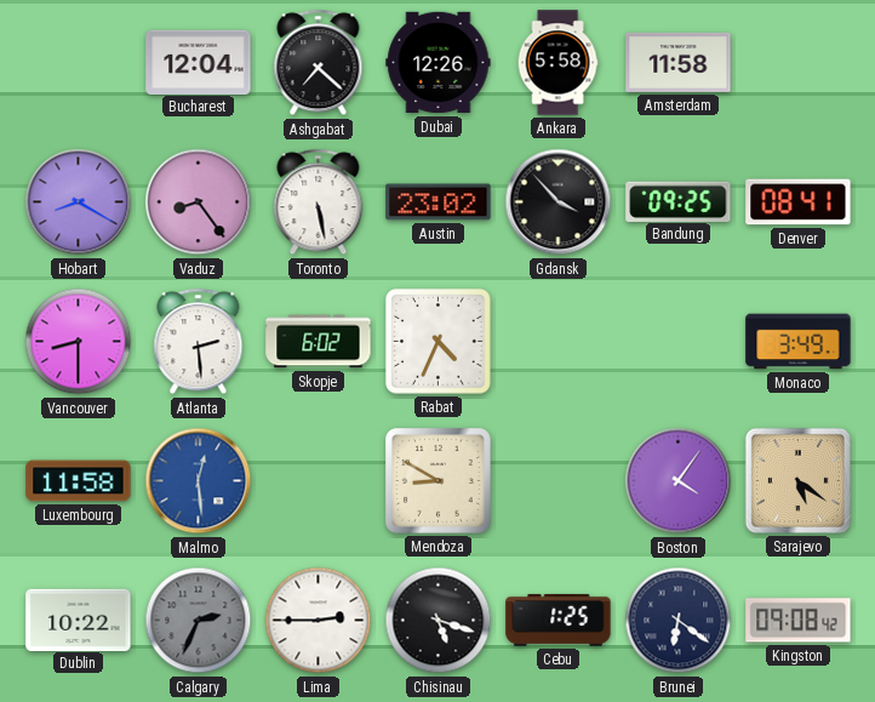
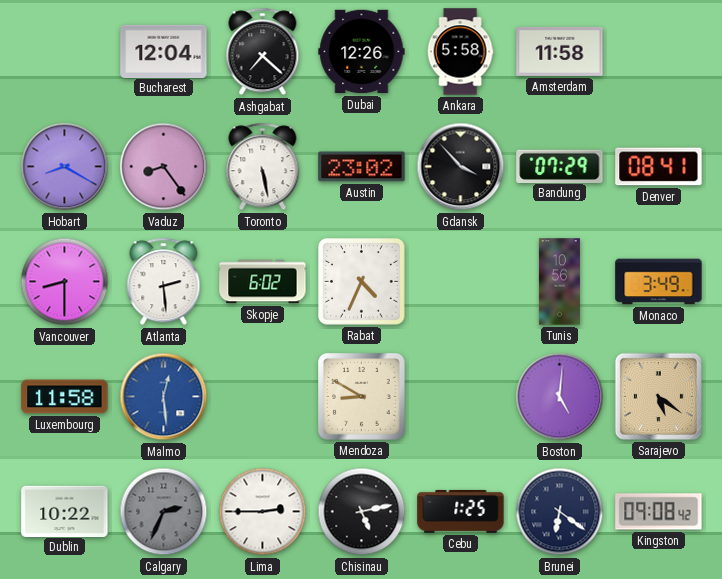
Bandung: 09:25 -> 07:29 (560, 166)
Tunis: none -> 10:56 (559, 282)
Boston: 4:06 -> 5:01 (560, 397)
Chisinau: 5:18 -> 5:13 (362, 512)
